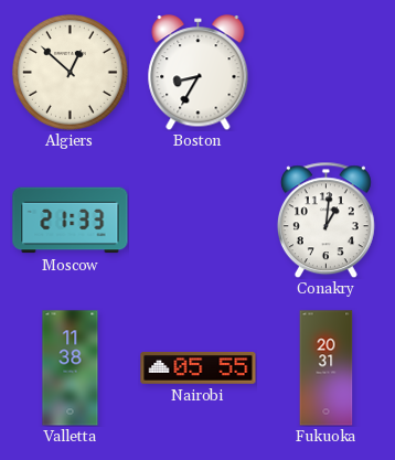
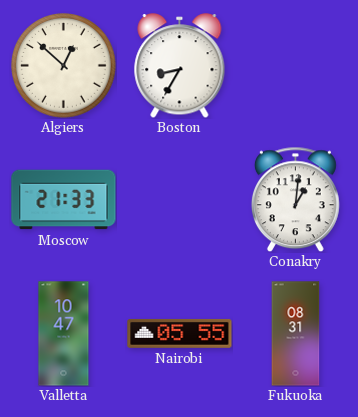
Valletta: 11:38 -> 10:47 (64, 334)
Fukuoka: 20:31 -> 08:31 (296, 334)
